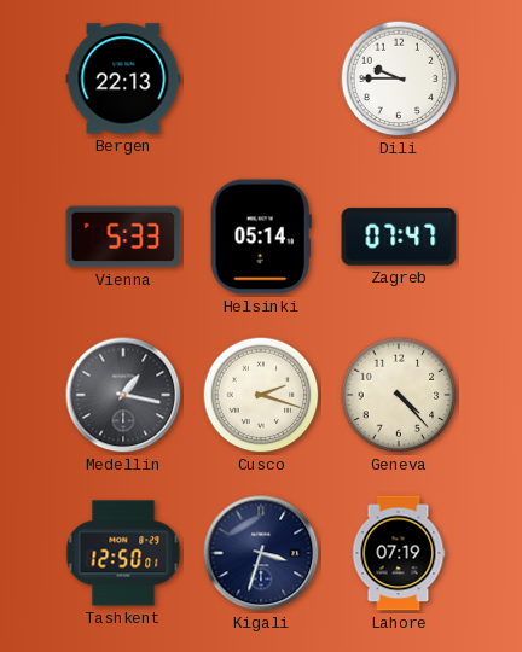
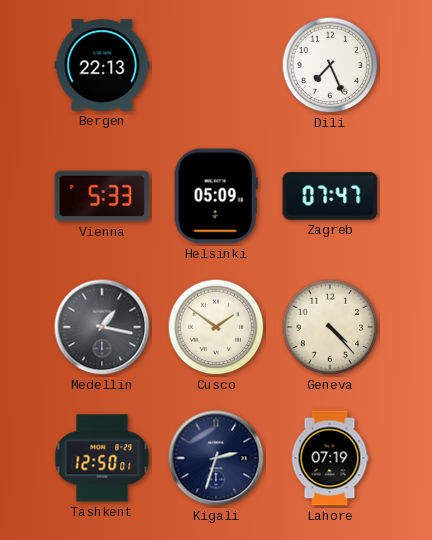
Dili: 9:45 -> 7:26 (330, 65)
Helsinki: 05:14 -> 05:09 (216, 196)
Cusco: 2:18 -> 1:51 (216, 327)
Kigali: 3:33 -> 2:33 (216, 458)
